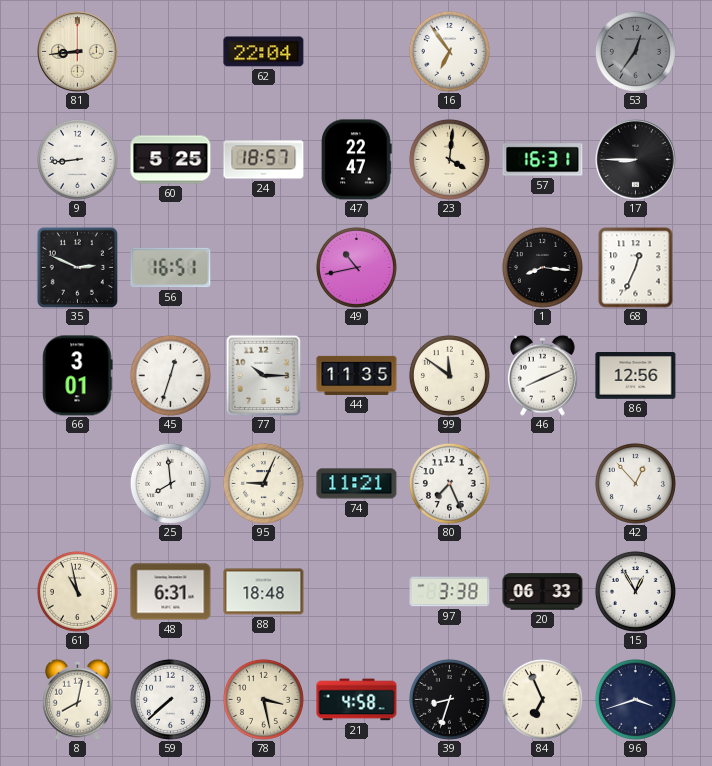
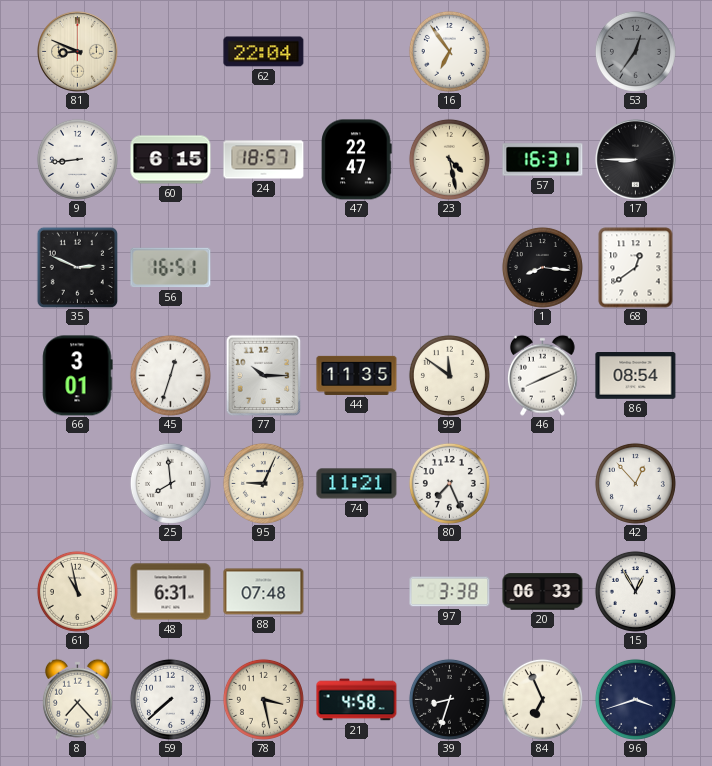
81: 8:44 -> 8:49 (78, 52)
60: 5:25 -> 6:15 (171, 160)
23: 4:01 -> 4:28 (449, 159)
49: 10:43 -> none (356, 267)
68: 12:34 -> 12:39 (636, 268)
86: 12:56 -> 08:54 (636, 376)
88: 18:48 -> 07:48 (264, 592)
8: 8:02 -> 7:23 (78, 699)
